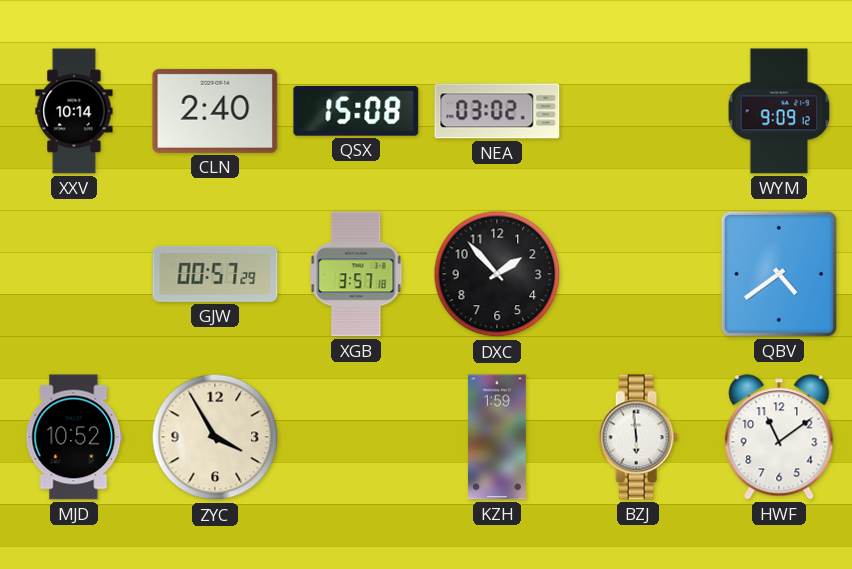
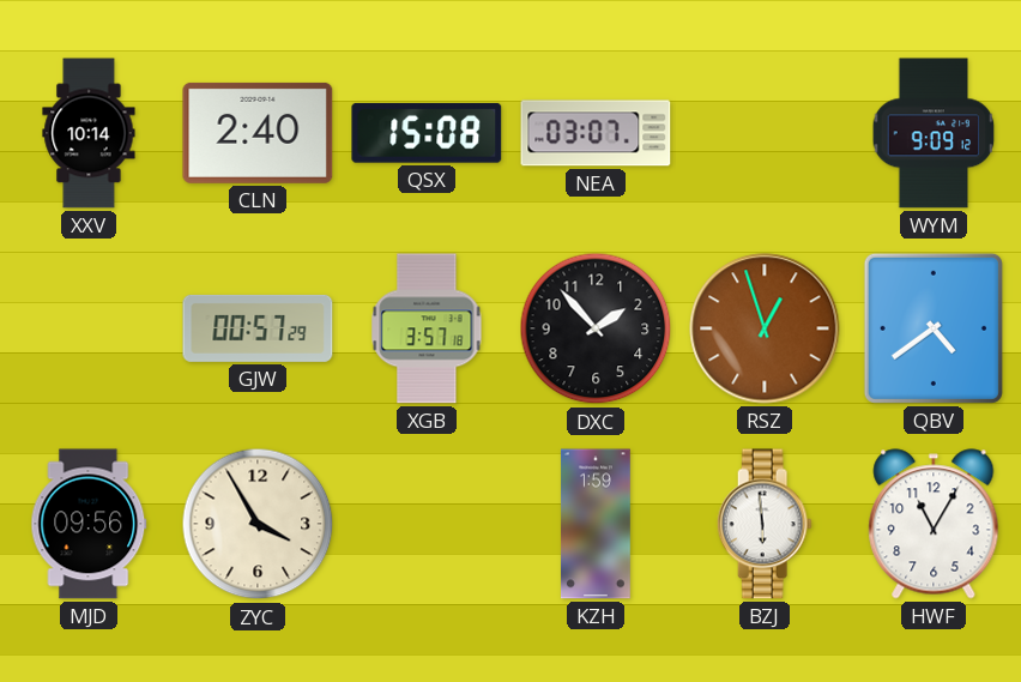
NEA: 03:02 -> 03:07 (596, 133)
RSZ: none -> 12:57 (765, 328)
MJD: 10:52 -> 09:56 (89, 524)
HWF: 11:09 -> 11:05 (934, 524)
